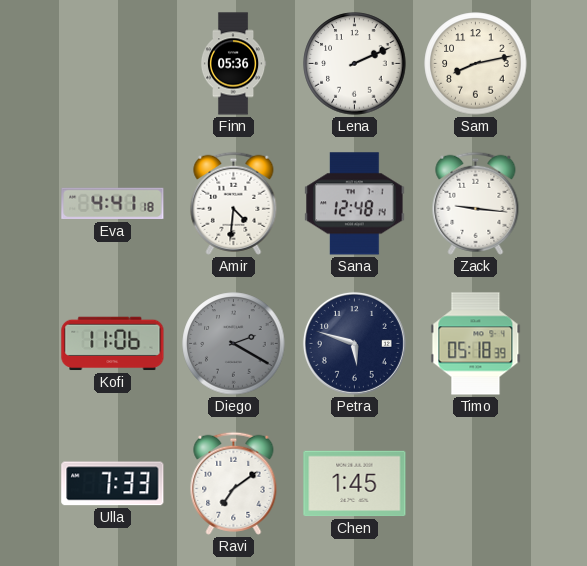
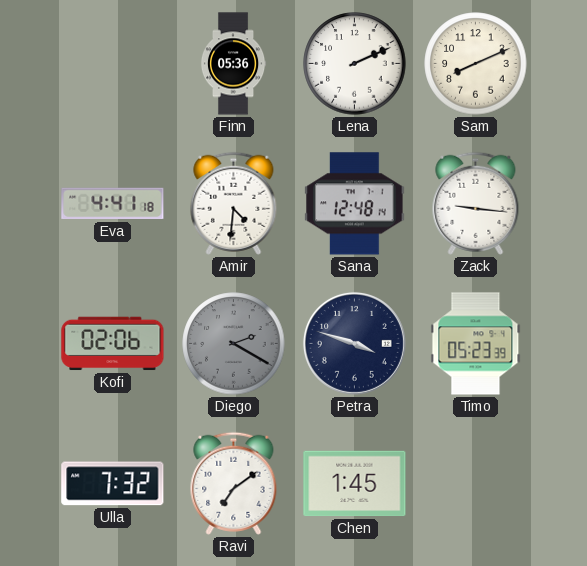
Sam: 8:13 -> 8:11 (476, 64)
Kofi: 11:06 -> 02:06 (113, 344)
Petra: 5:48 -> 3:48 (354, 343)
Timo: 05:18 -> 05:23 (476, 344)
Ulla: 7:33 -> 7:32 (113, 484)
